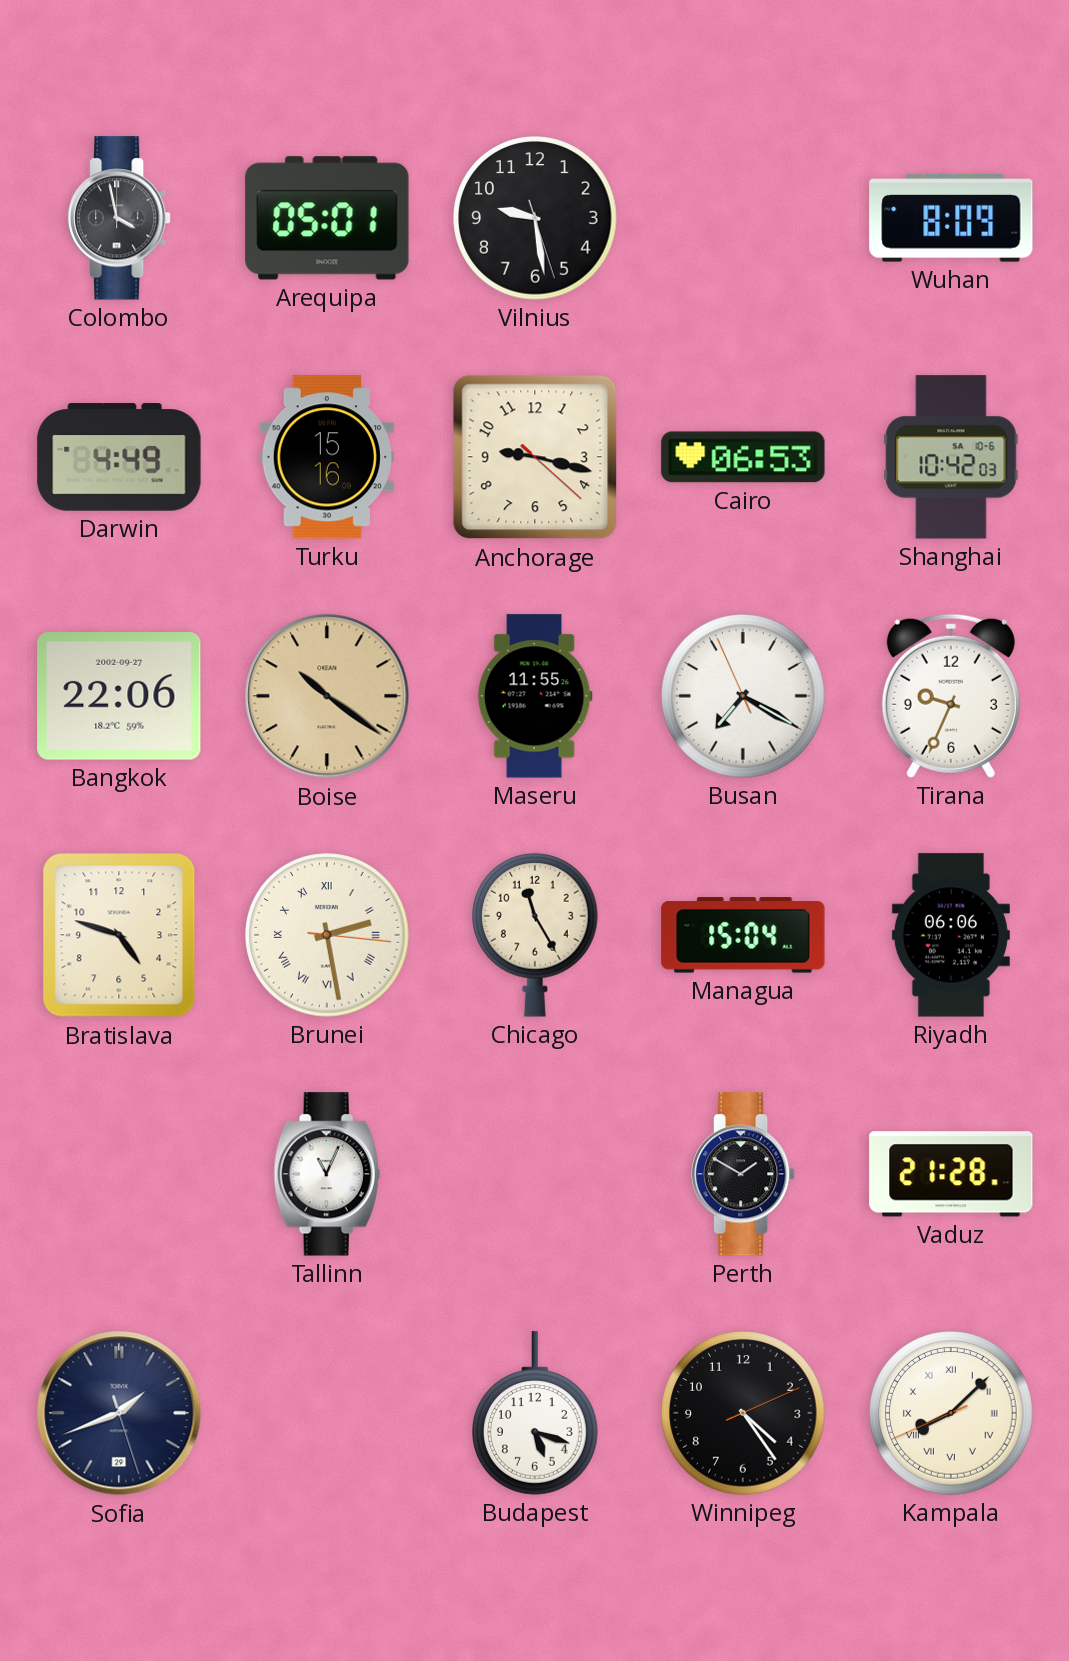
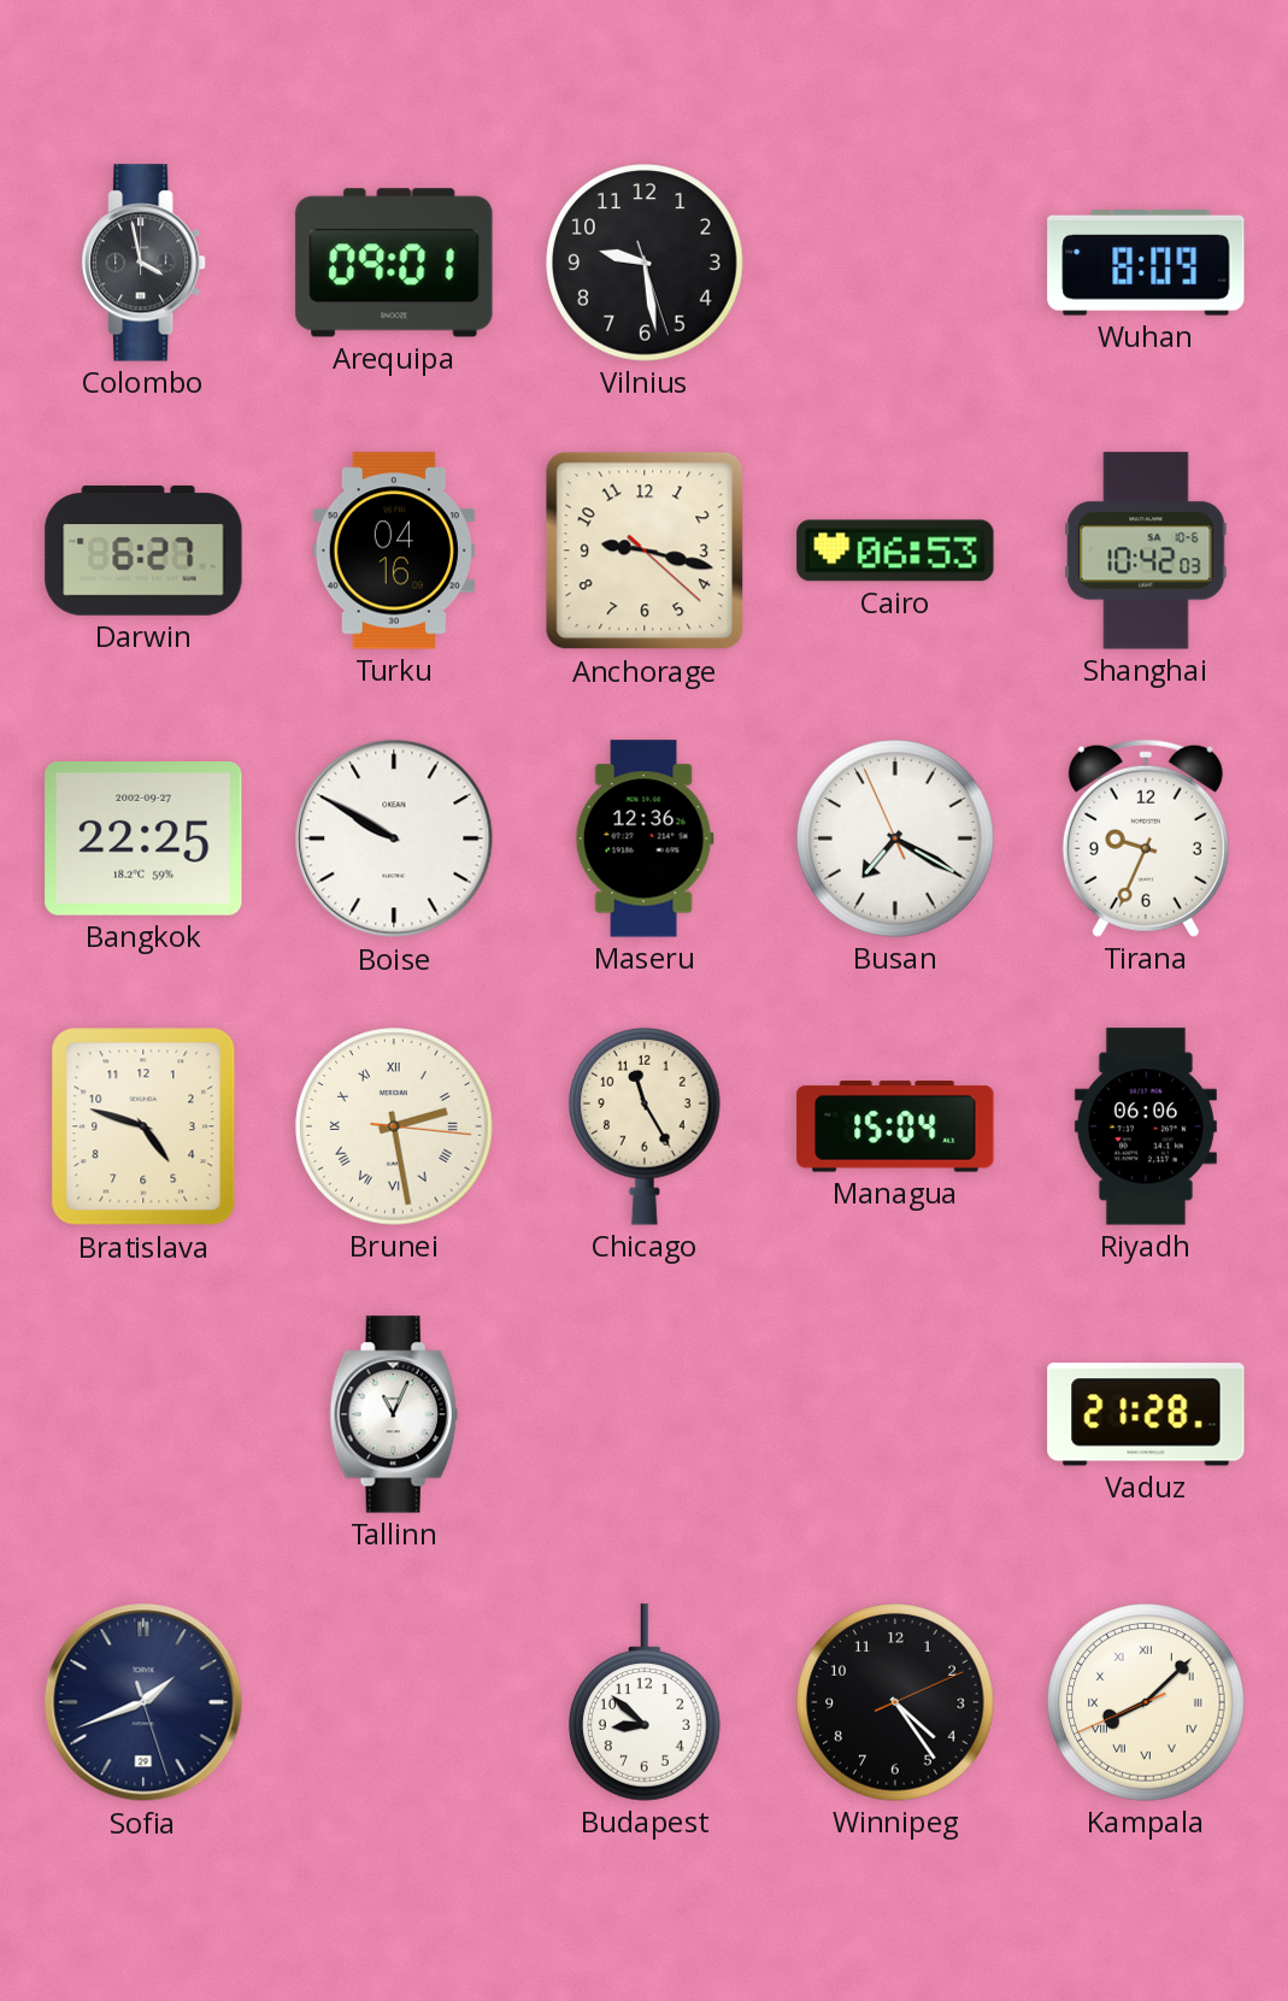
Arequipa: 05:01 -> 09:01 (394, 263)
Darwin: 4:49 -> 6:27 (143, 551)
Turku: 15:16 -> 04:16 (394, 551)
Bangkok: 22:06 -> 22:25 (143, 840)
Boise: 10:21 -> 9:50 (394, 838)
Boise dial: champagne -> white (394, 838)
Maseru: 11:55 -> 12:36 (645, 838)
Perth: 1:50 -> none (744, 1174)
Budapest: 5:18 -> 8:52 (646, 1702)
